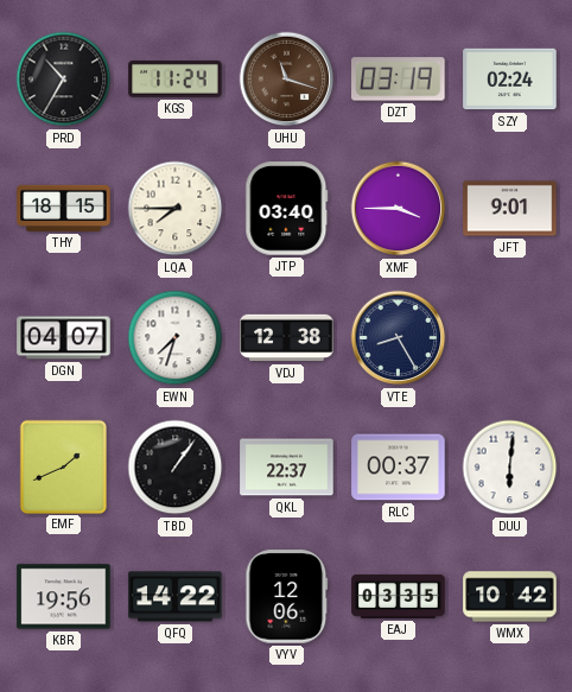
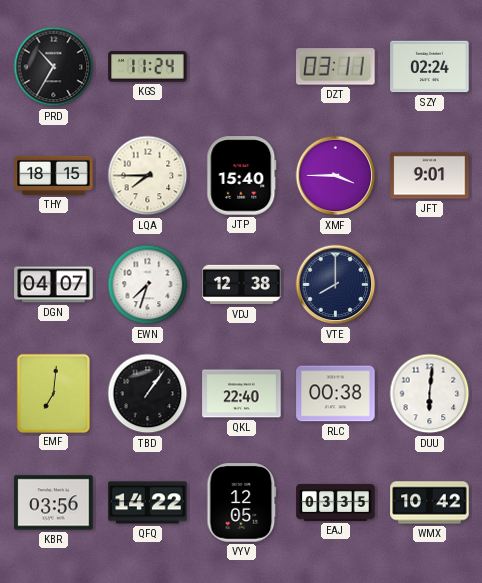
UHU: 11:18 -> none (287, 80)
DZT: 03:19 -> 03:11 (336, 67)
JTP: 03:40 -> 15:40 (242, 176)
VTE: 8:25 -> 8:00 (336, 285)
EMF: 1:41 -> 7:01 (53, 393)
QKL: 22:37 -> 22:40 (242, 394)
RLC: 00:37 -> 00:38 (336, 394)
KBR: 19:56 -> 03:56 (54, 503)
VYV: 12:06 -> 12:05 (242, 503)
